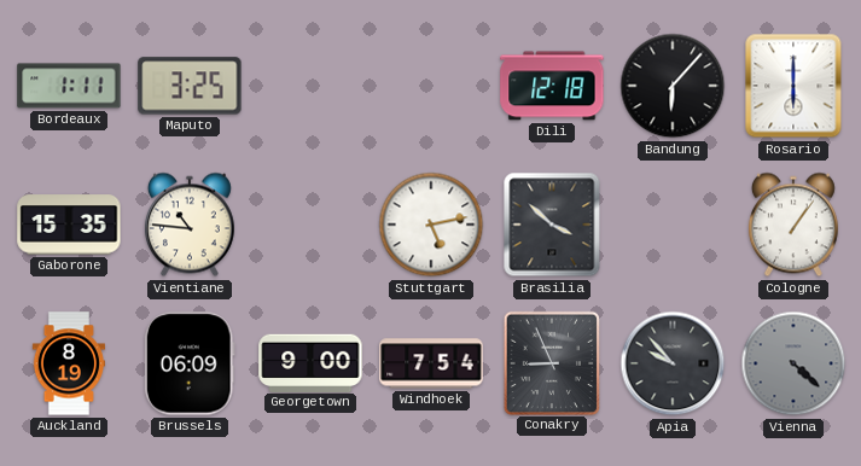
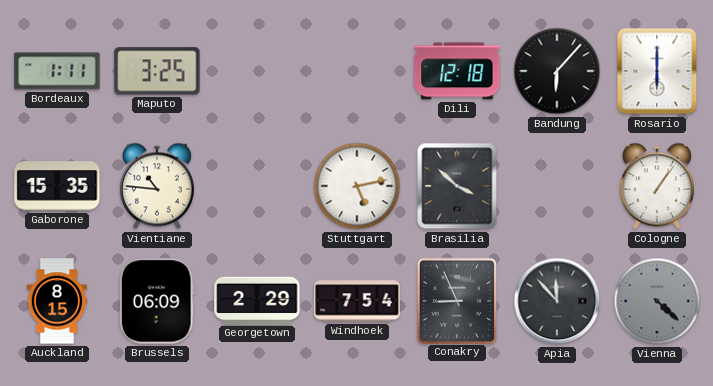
Auckland: 8:19 -> 8:15 (56, 301)
Georgetown: 9:00 -> 2:29 (257, 300)
Apia: 9:53 -> 11:53 (557, 301)
